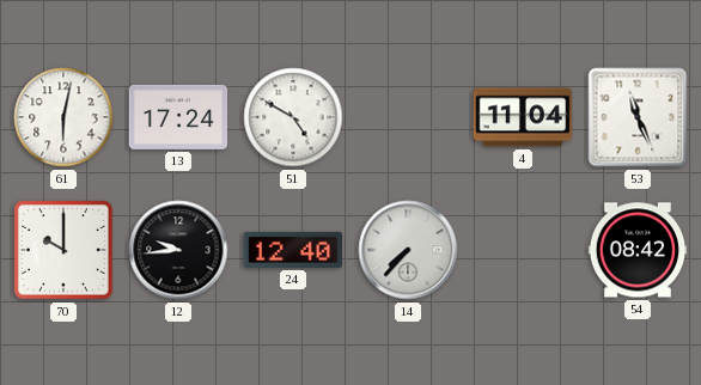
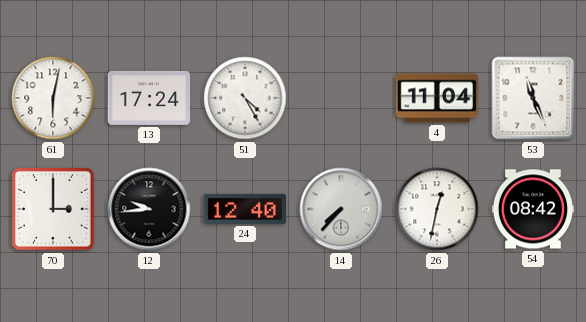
51: 4:50 -> 4:25 (245, 98)
70: 10:00 -> 3:00 (53, 209)
26: none -> 12:32 (437, 209)
